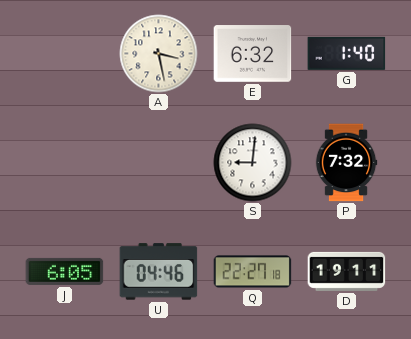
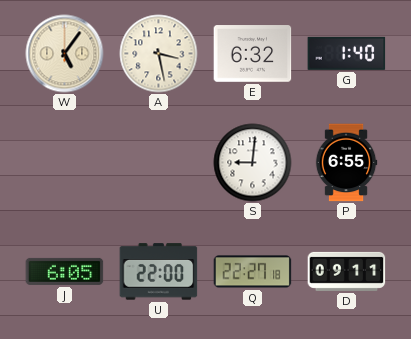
W: none -> 5:06 (65, 54)
P: 7:32 -> 6:55 (346, 163)
U: 04:46 -> 22:00 (159, 272)
D: 19:11 -> 09:11 (347, 271)
